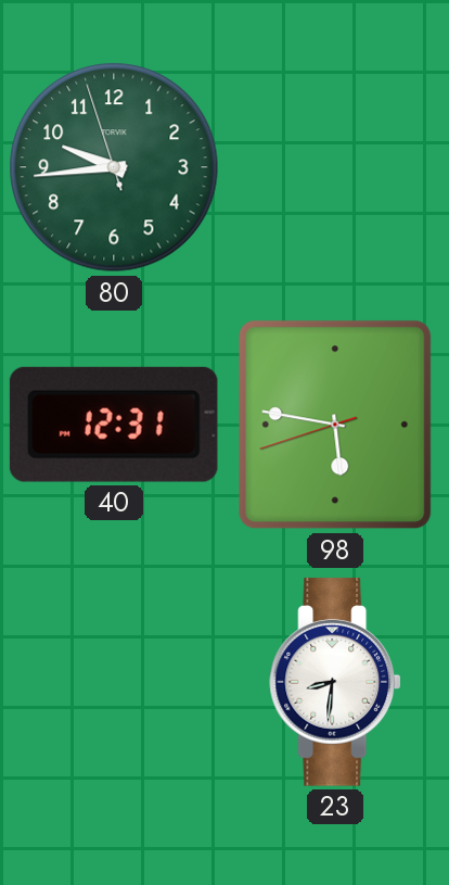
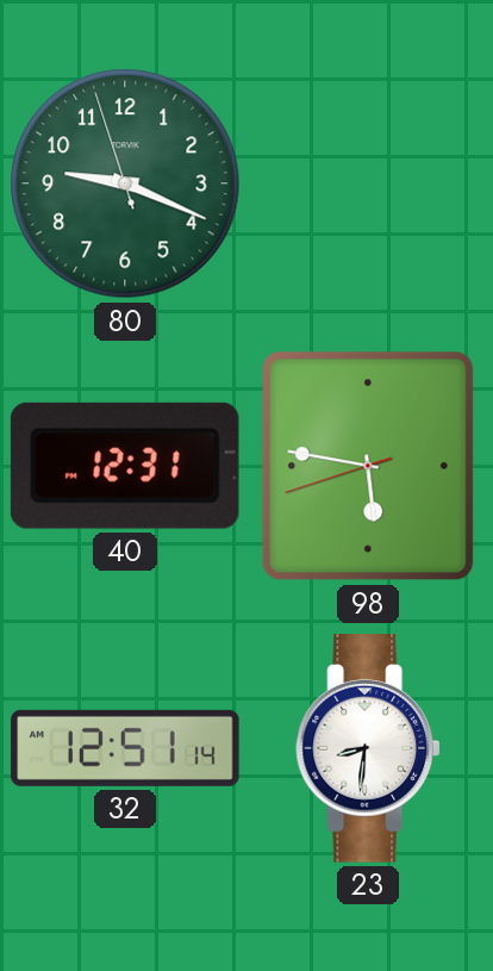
80: 9:43 -> 9:18 (125, 183)
32: none -> 12:51 (125, 748)
